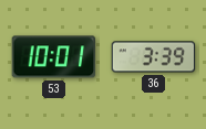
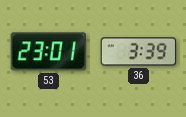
53: 10:01 -> 23:01 (49, 52)
